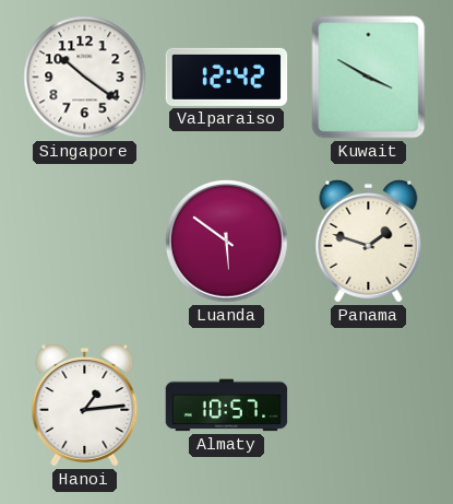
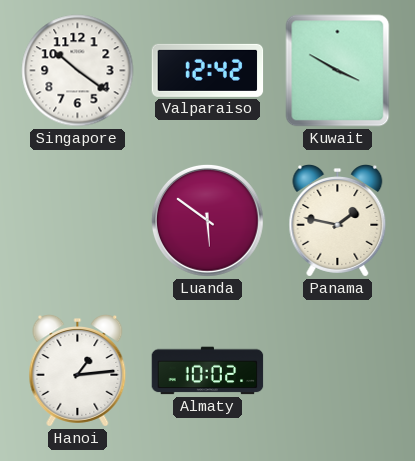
Panama: 1:48 -> 1:47 (338, 221)
Almaty: 10:57 -> 10:02 (208, 371)
